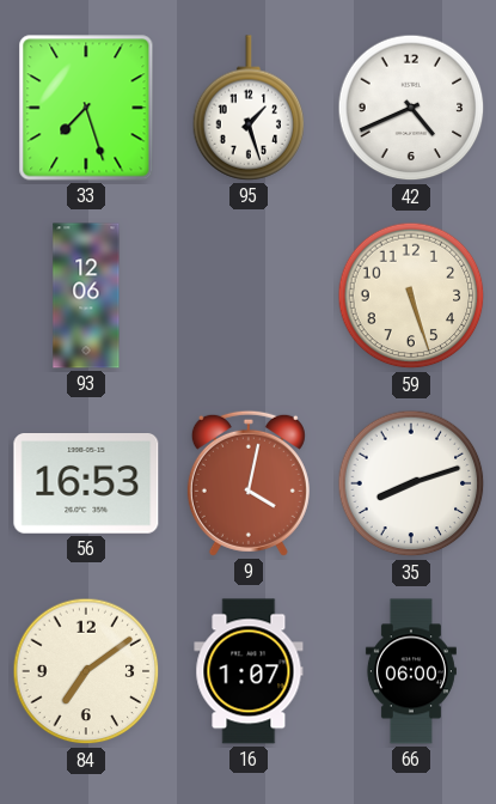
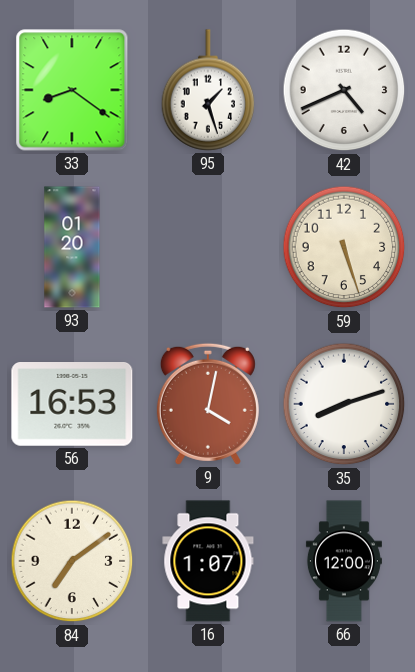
33: 7:27 -> 8:21 (72, 90)
93: 12:06 -> 01:20 (72, 247)
66: 06:00 -> 12:00 (344, 561)
